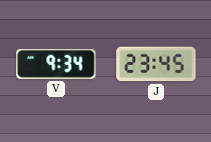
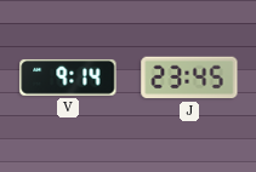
V: 9:34 -> 9:14 (68, 78)
